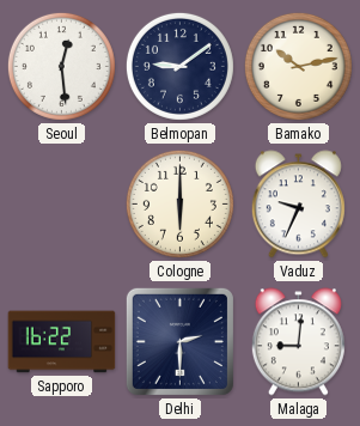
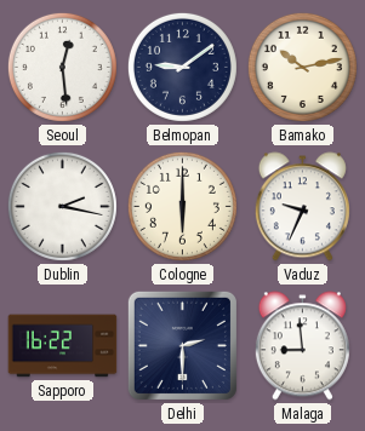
Dublin: none -> 2:17 (62, 206)
Malaga: 9:01 -> 8:59 (302, 346)
